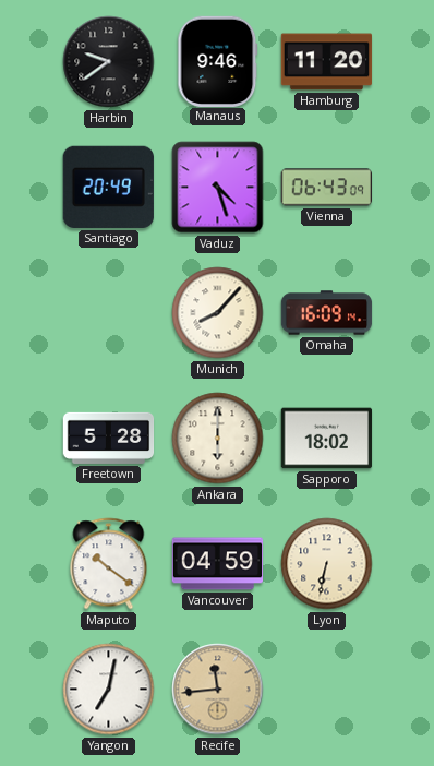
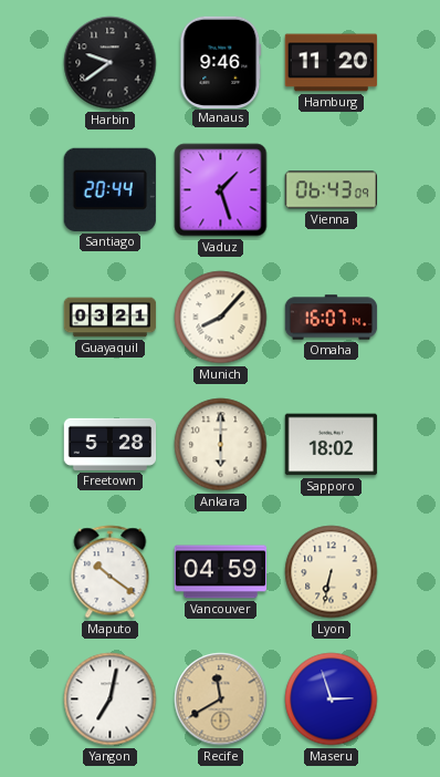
Santiago: 20:49 -> 20:44 (109, 189)
Vaduz: 4:27 -> 1:27 (221, 190)
Guayaquil: none -> 03:21 (111, 318)
Omaha: 16:09 -> 16:07 (332, 318)
Recife: 11:44 -> 11:40 (221, 700)
Maseru: none -> 2:57 (332, 700)
